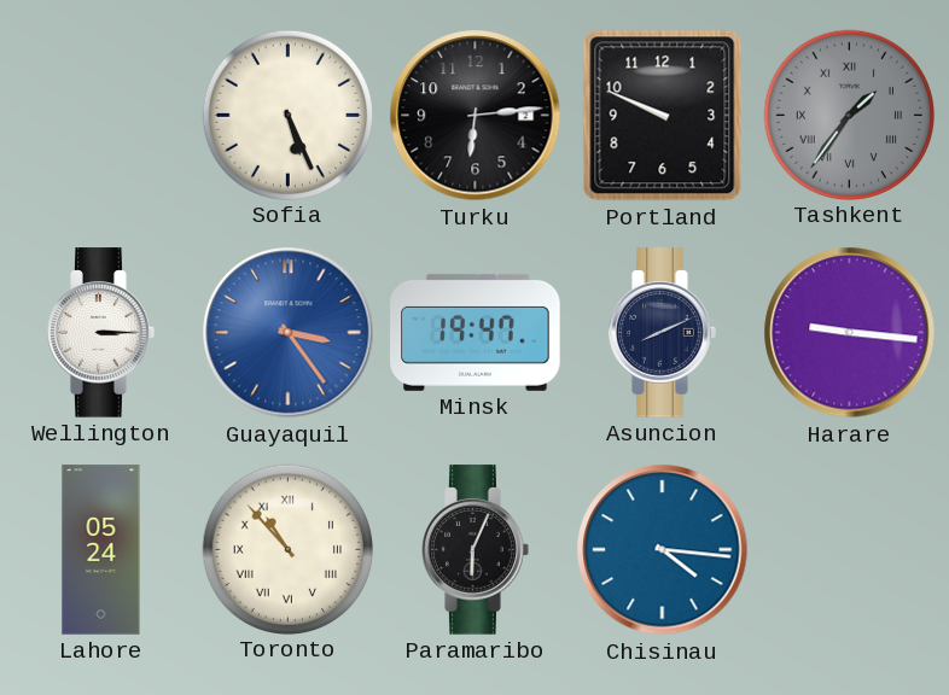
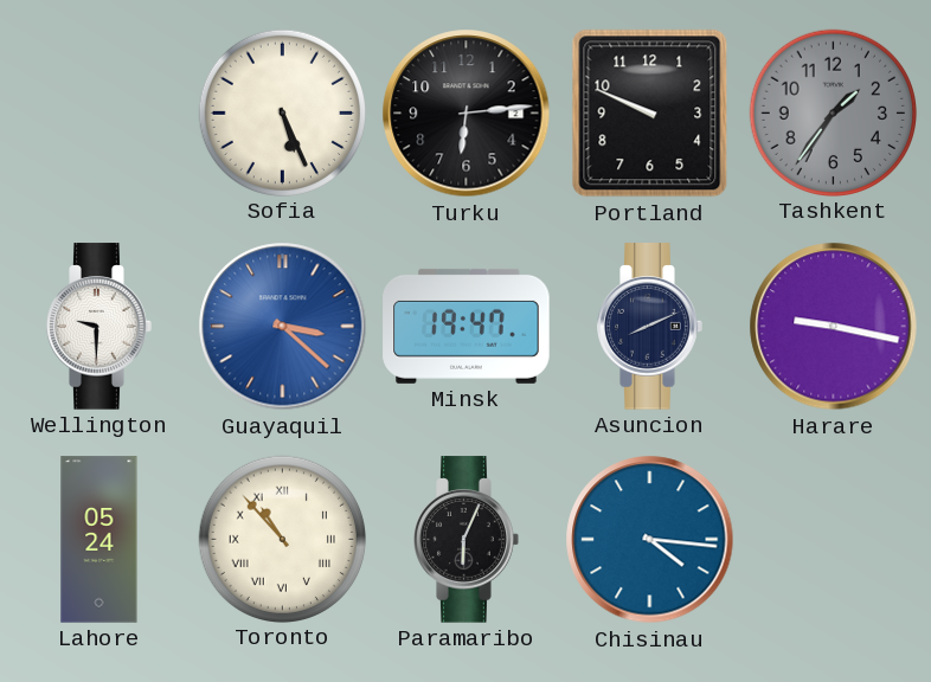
Tashkent numerals: Roman -> Arabic (833, 112)
Wellington: 3:15 -> 9:30 (99, 327)
Guayaquil: 3:24 -> 3:22 (283, 327)
Harare: 9:16 -> 9:17 (834, 327)
